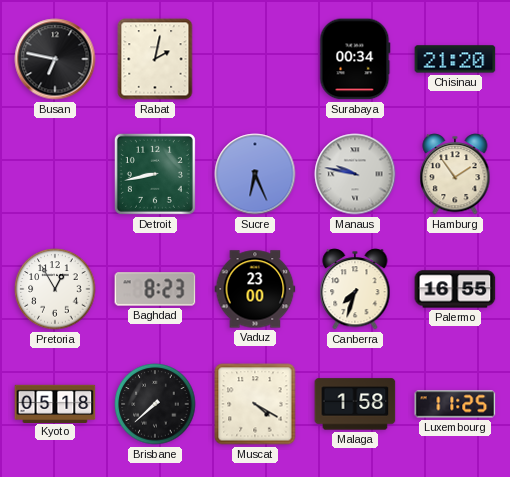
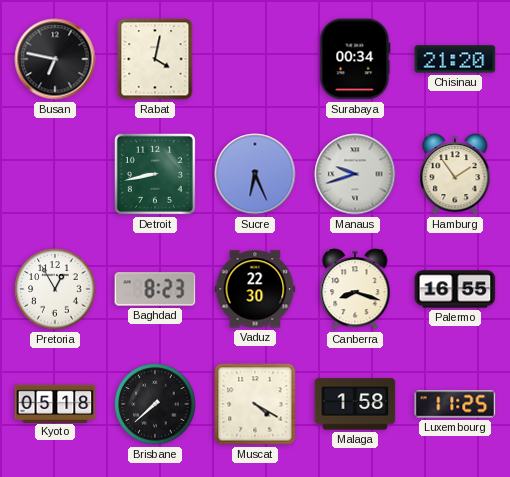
Rabat: 2:02 -> 4:02 (155, 59)
Manaus: 9:47 -> 9:42 (355, 174)
Vaduz: 23:00 -> 22:30 (255, 289)
Canberra: 7:33 -> 8:18 (355, 289)
